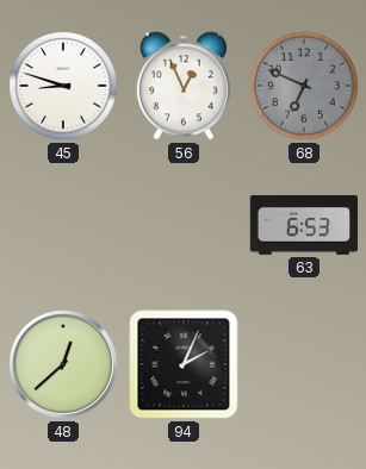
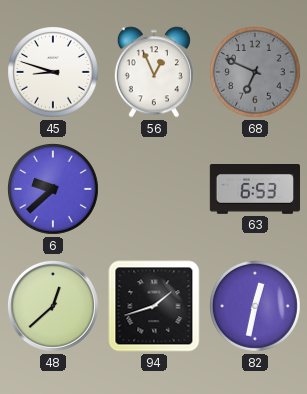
6: none -> 9:38 (54, 190)
94: 2:04 -> 1:42 (154, 306)
82: none -> 12:32 (256, 307)
